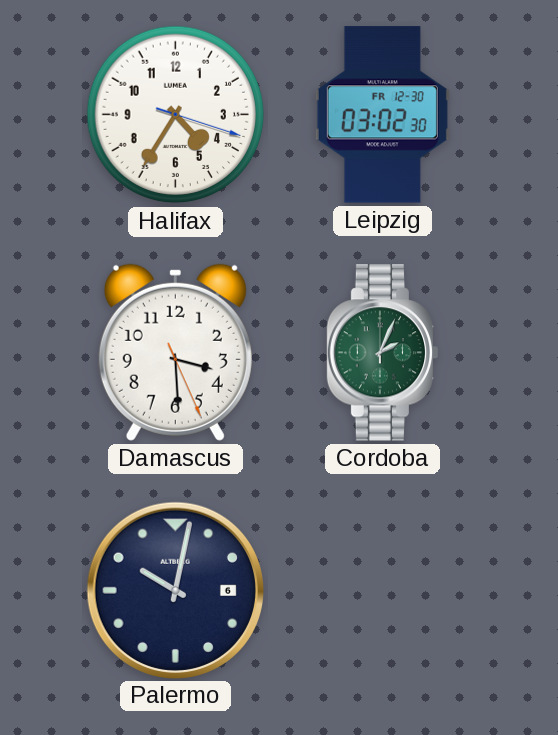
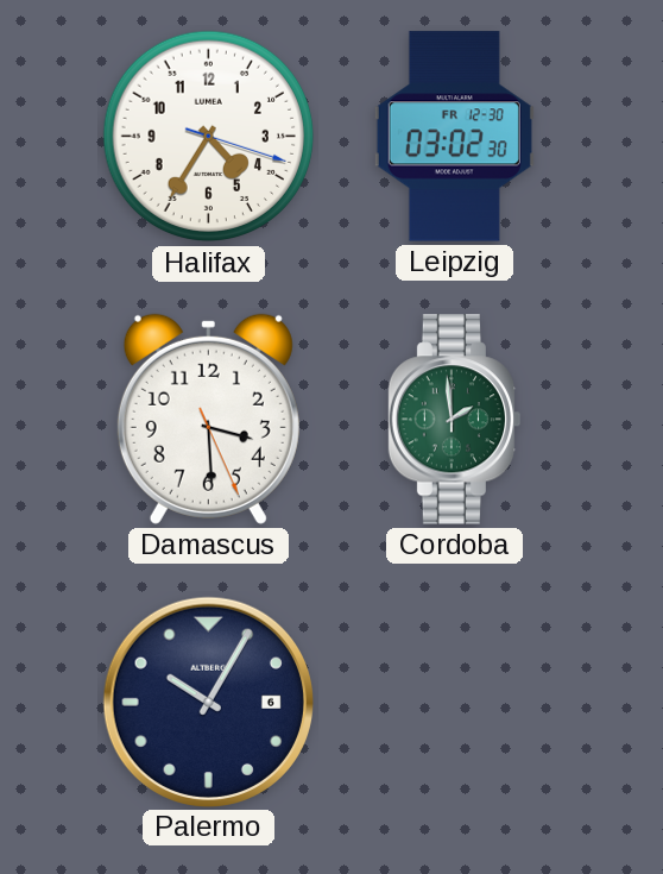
Cordoba: 2:04 -> 1:59 (455, 420)
Palermo: 10:02 -> 10:05 (208, 702)
